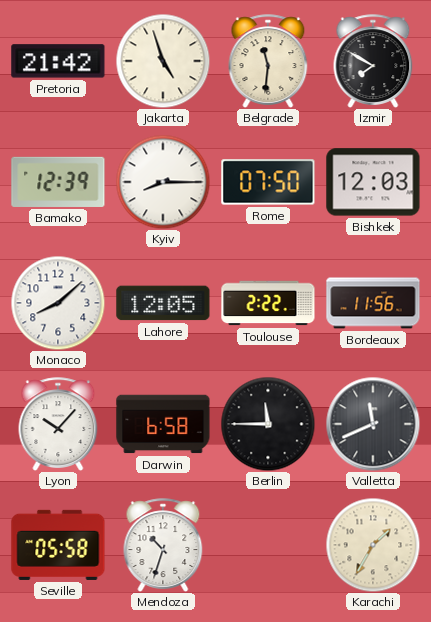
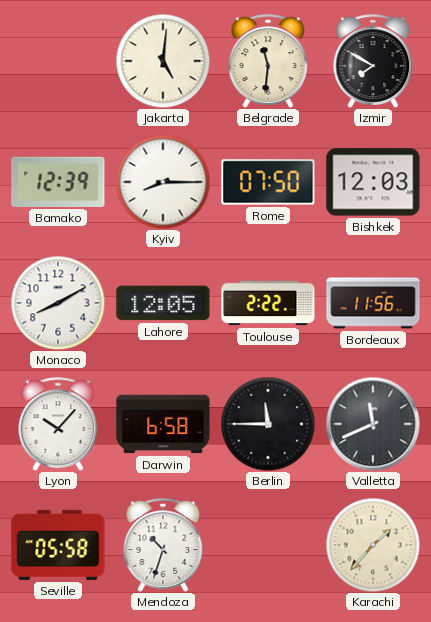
Pretoria: 21:42 -> none (58, 61)
Jakarta: 4:57 -> 5:01 (163, 61)
Monaco: 8:08 -> 8:10 (58, 303)
Karachi: 1:35 -> 1:37 (373, 545)
